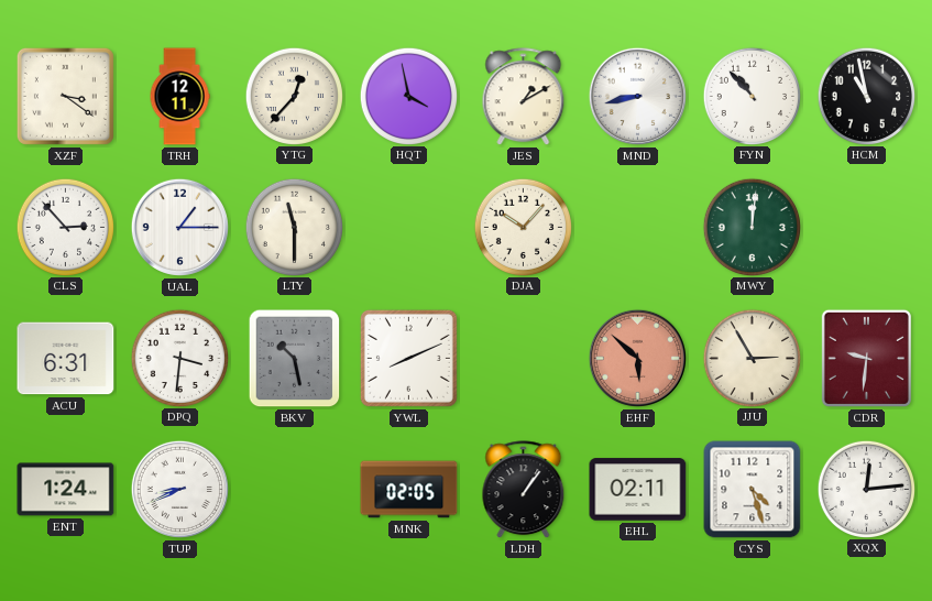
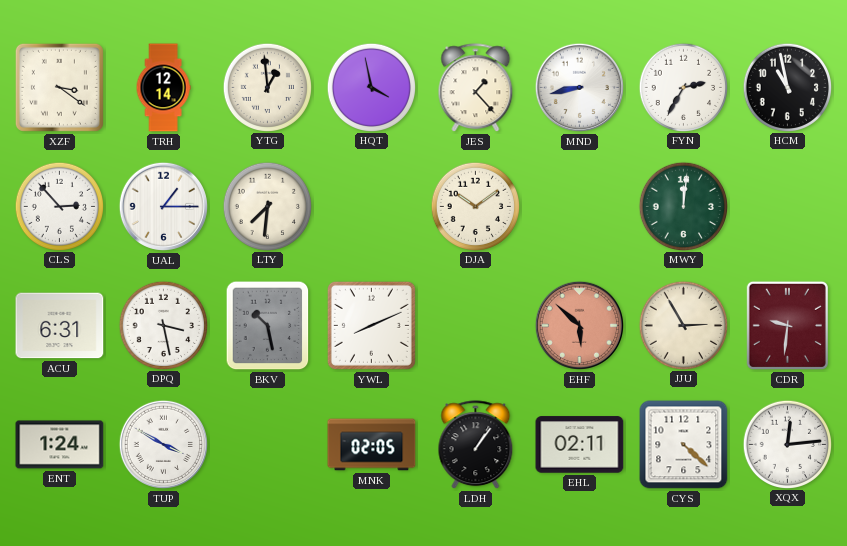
TRH: 12:11 -> 12:14 (163, 88)
YTG: 12:37 -> 12:59 (267, 87)
JES: 1:10 -> 1:23 (476, 88)
FYN: 10:53 -> 2:35 (683, 87)
LTY: 11:30 -> 7:31 (267, 206)
DJA: 10:07 -> 10:09 (475, 206)
DPQ: 3:31 -> 3:28 (163, 325)
TUP: 8:41 -> 3:50 (163, 444)
CYS: 4:27 -> 4:22 (684, 445)
